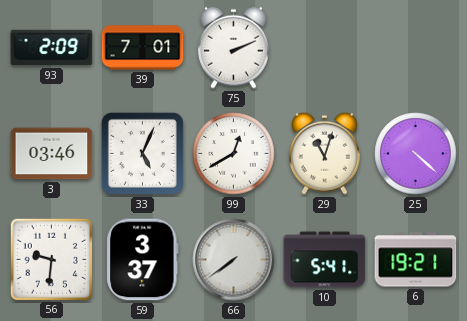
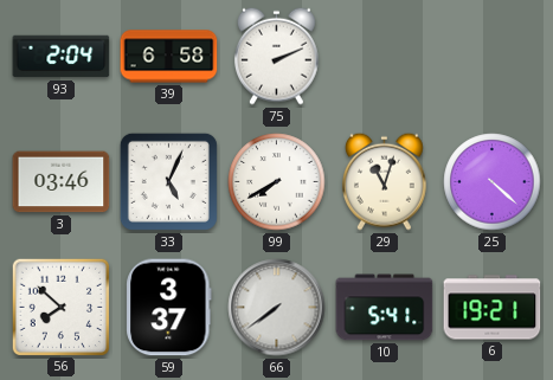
93: 2:09 -> 2:04 (62, 57)
39: 7:01 -> 6:58 (169, 57)
99: 12:40 -> 7:40 (277, 182)
56: 9:31 -> 7:52 (60, 307)
